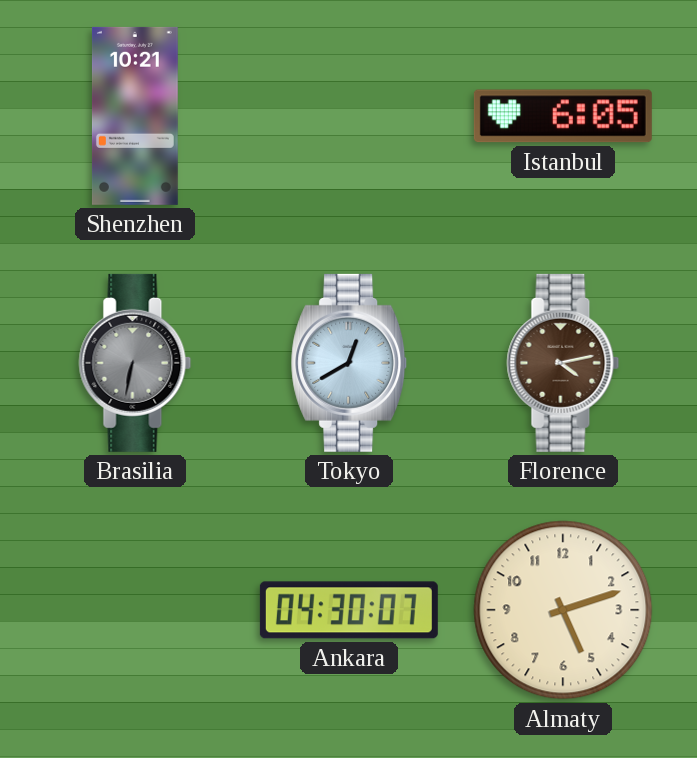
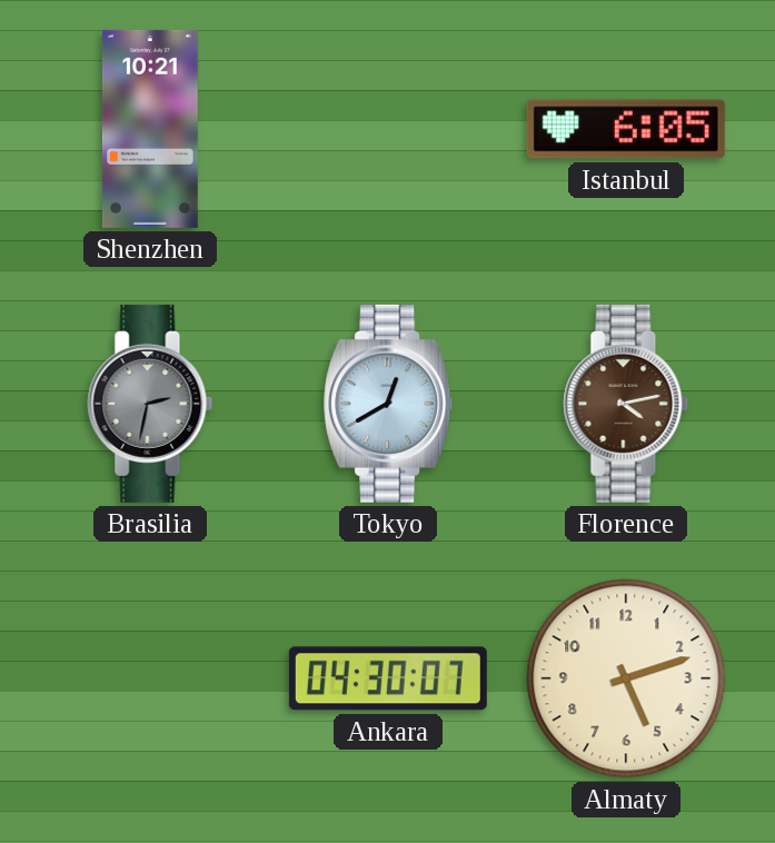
Brasilia: 6:32 -> 2:32 (150, 404)
